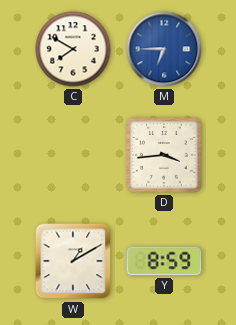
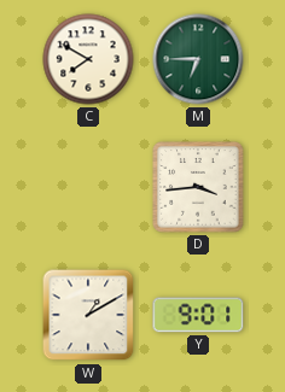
M dial: blue -> green (198, 59)
Y: 8:59 -> 9:01 (198, 315)
